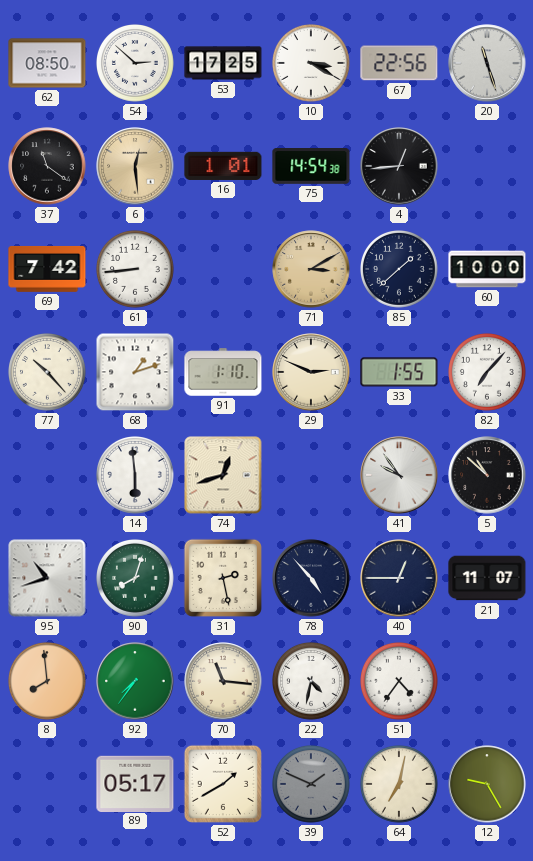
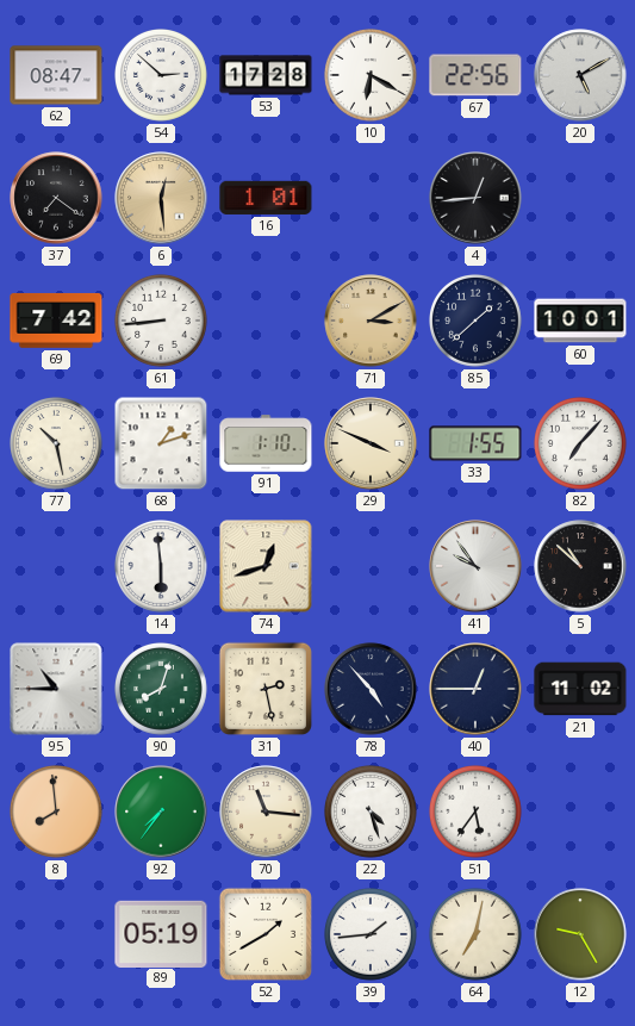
62: 08:50 -> 08:47 (56, 75)
53: 17:25 -> 17:28 (266, 75)
10: 3:20 -> 6:20 (372, 76)
20: 11:27 -> 5:10 (580, 75)
37: 11:21 -> 7:21 (56, 198)
75: 14:54 -> none (311, 167)
60: 10:00 -> 10:01 (580, 321)
77: 10:23 -> 10:28 (57, 444)
29: 2:49 -> 3:49 (371, 443)
95: 10:42 -> 10:45 (56, 689)
21: 11:07 -> 11:02 (580, 689)
22: 4:32 -> 4:27 (372, 813)
51: 4:36 -> 5:36 (477, 813)
89: 05:17 -> 05:19 (161, 933)
39: 1:49 -> 1:44 (372, 935)
39 dial: grey -> white (372, 935)
